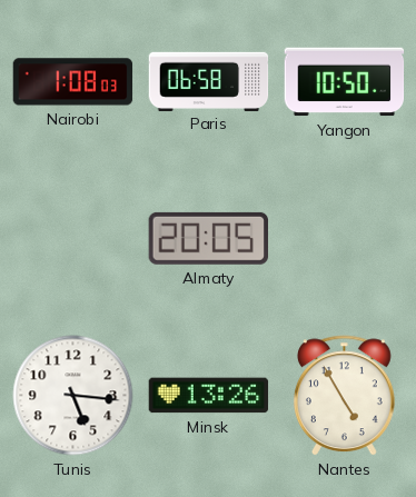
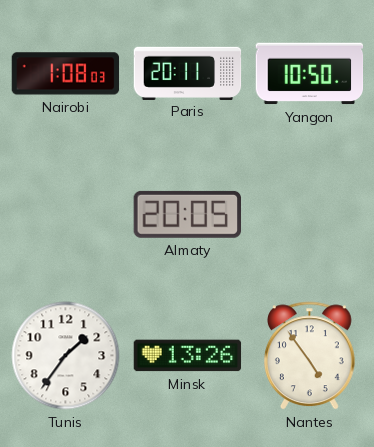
Paris: 06:58 -> 20:11 (188, 73)
Tunis: 5:16 -> 1:36 (66, 356)
Nantes: 4:55 -> 4:54 (309, 356)
